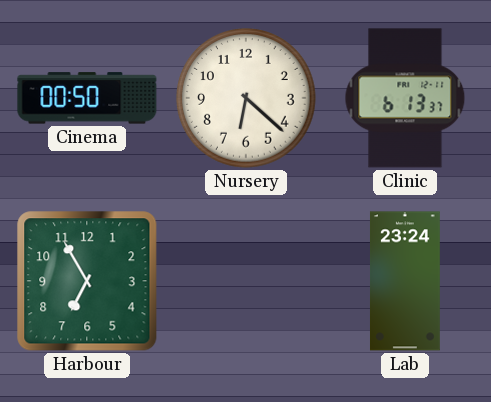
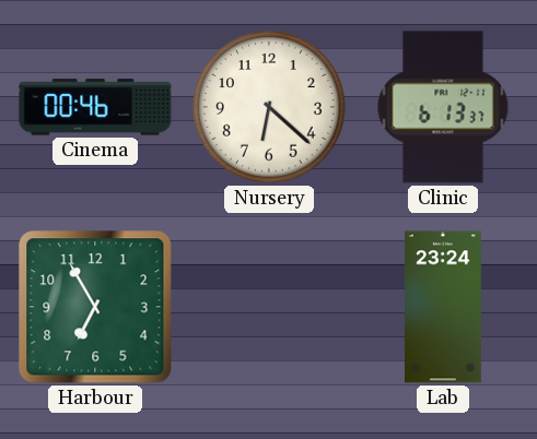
Cinema: 00:50 -> 00:46 (95, 107)
